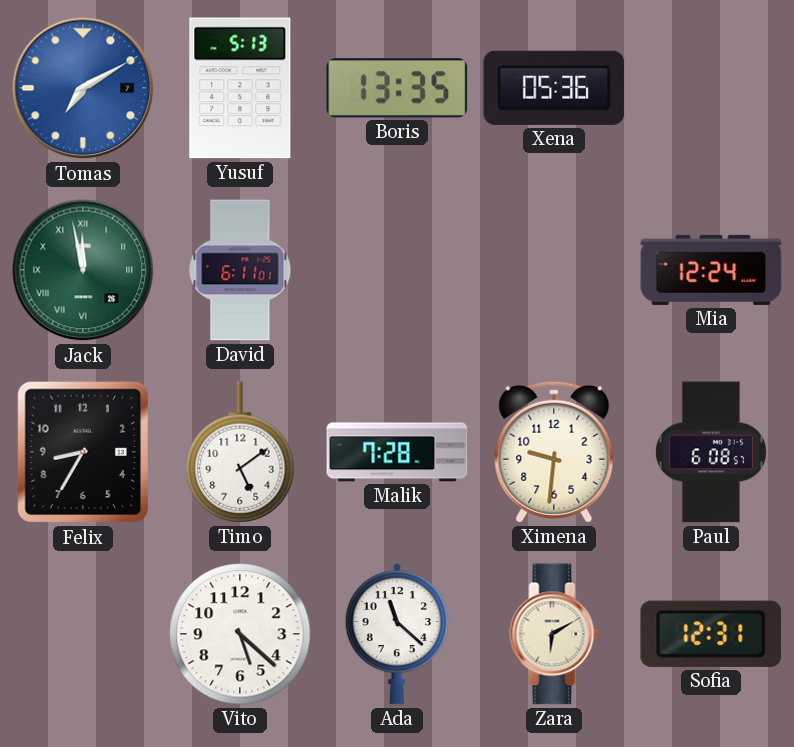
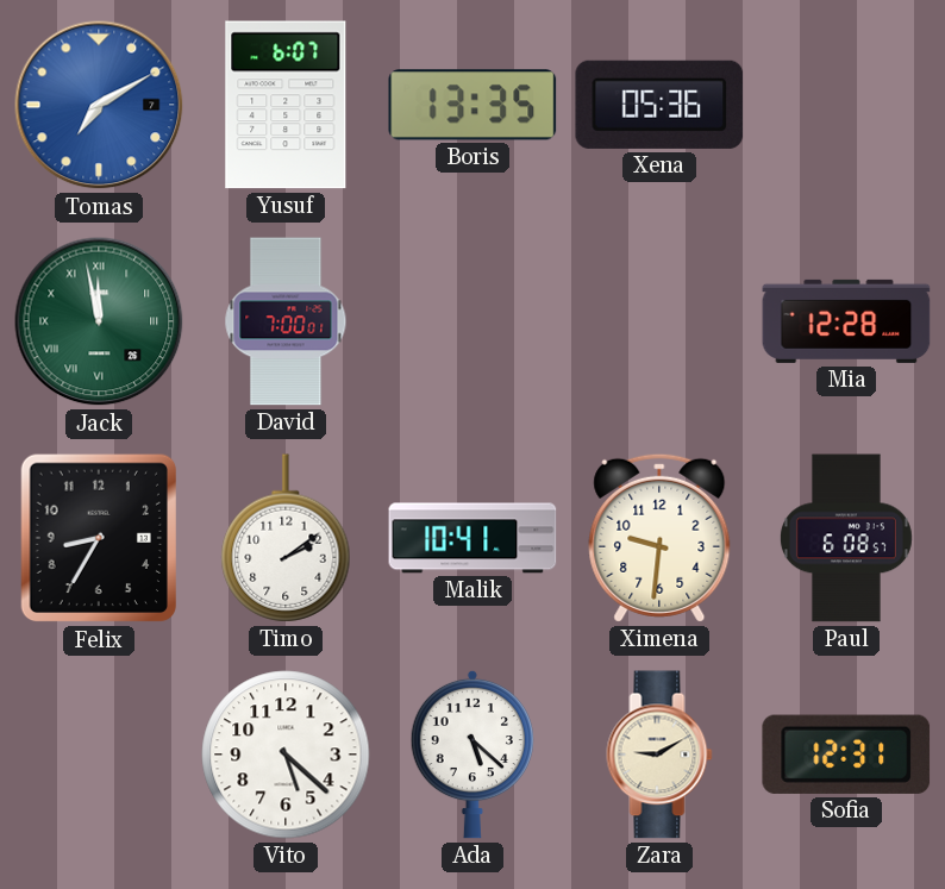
Yusuf: 5:13 -> 6:07 (286, 105)
David: 6:11 -> 7:00 (286, 321)
Mia: 12:24 -> 12:28 (846, 321)
Timo: 5:09 -> 2:09 (286, 538)
Malik: 7:28 -> 10:41 (472, 538)
Ada: 11:22 -> 5:22 (472, 755)
Zara: 6:10 -> 9:10 (659, 755)
